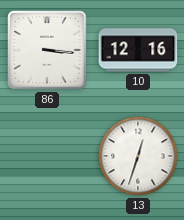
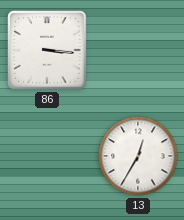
10: 12:16 -> none (138, 50)
13: 12:33 -> 12:35 (138, 156)
